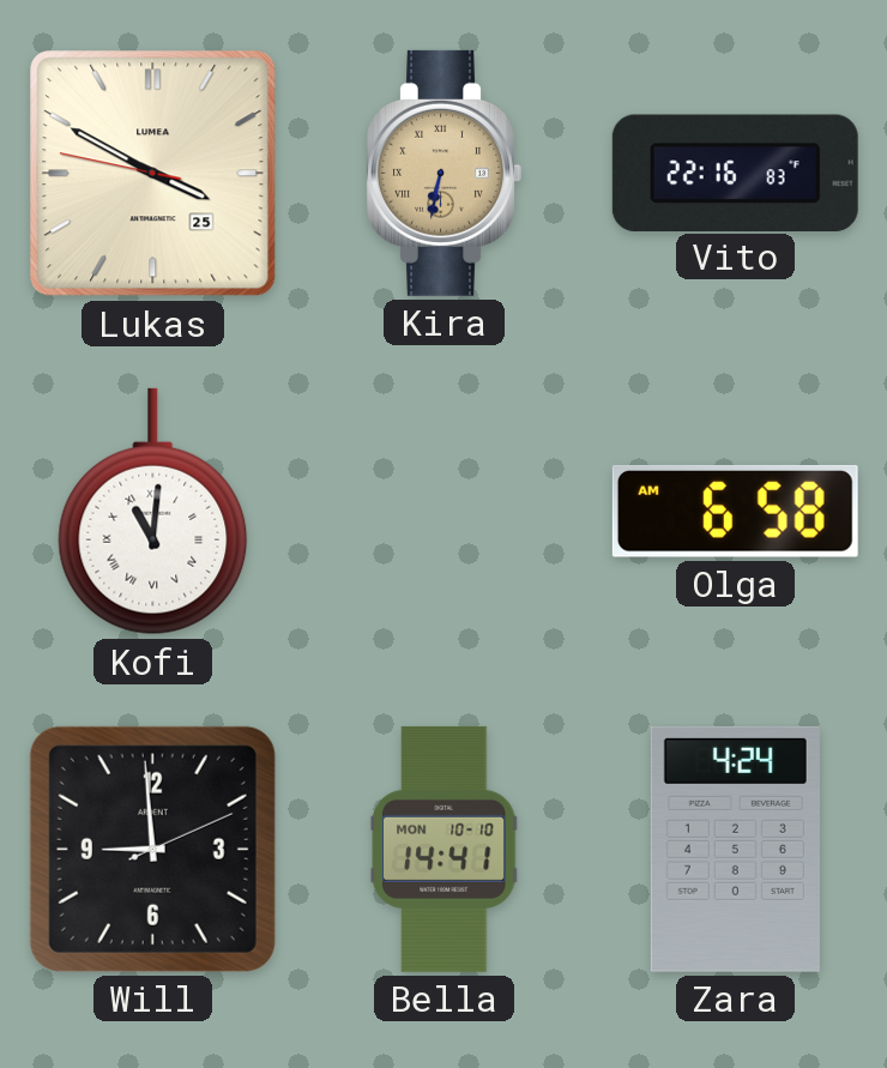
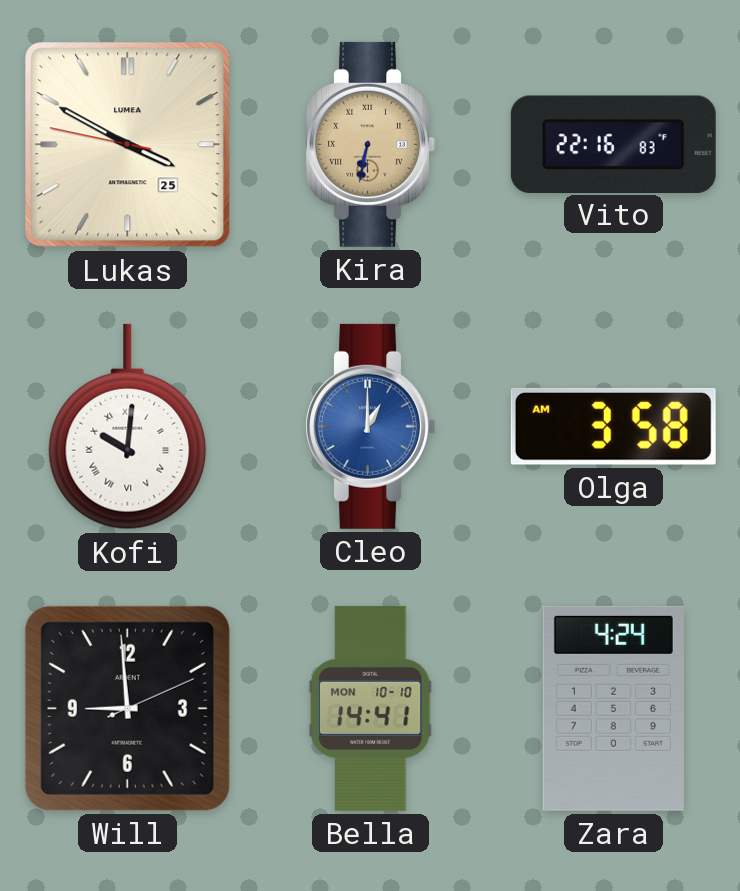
Kofi: 11:01 -> 10:01 (128, 427)
Cleo: none -> 1:00 (370, 426)
Olga: 6:58 -> 3:58 (613, 426)
